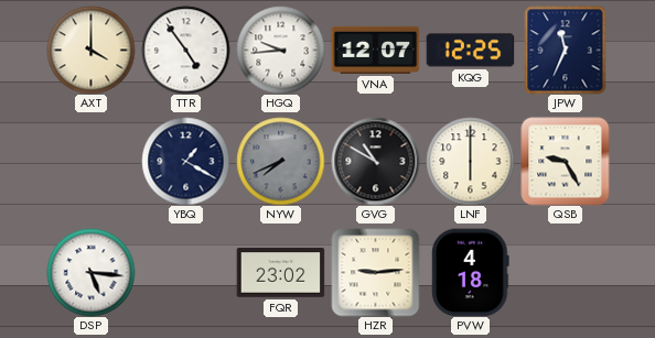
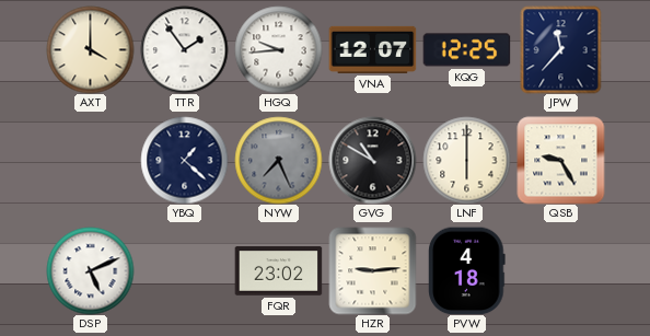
TTR: 4:54 -> 1:54 (184, 49)
JPW: 11:34 -> 11:37 (561, 49)
YBQ: 1:20 -> 1:22 (184, 160)
NYW: 7:41 -> 7:26 (278, 160)
DSP: 5:16 -> 5:11 (90, 270)
